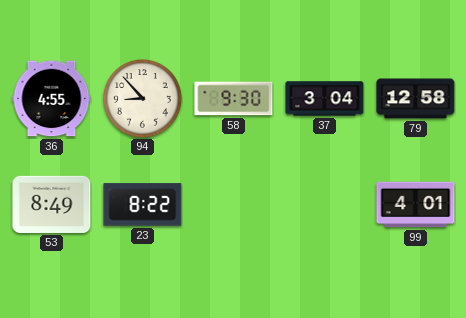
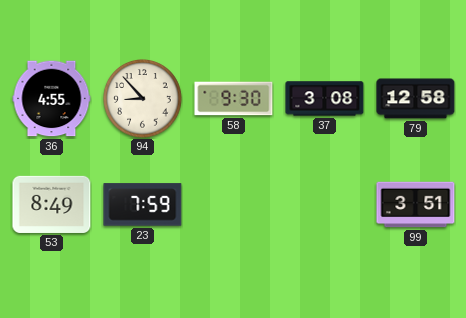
37: 3:04 -> 3:08 (325, 99)
23: 8:22 -> 7:59 (143, 205)
99: 4:01 -> 3:51 (416, 205)
